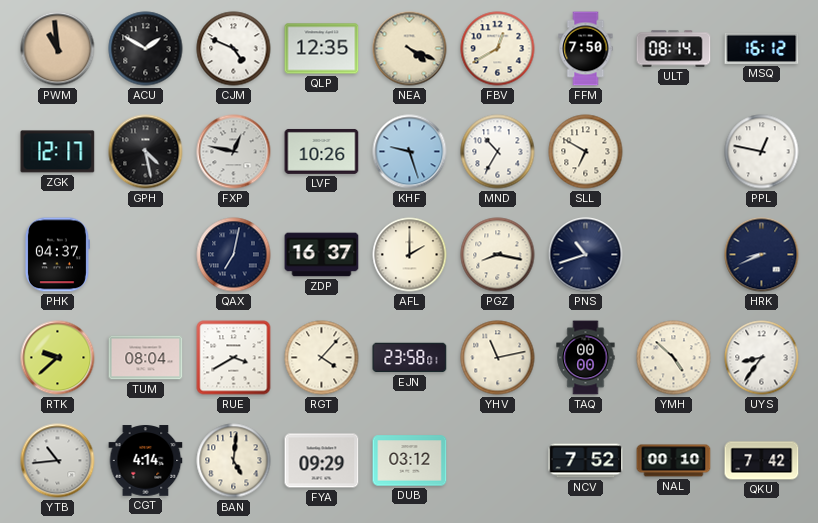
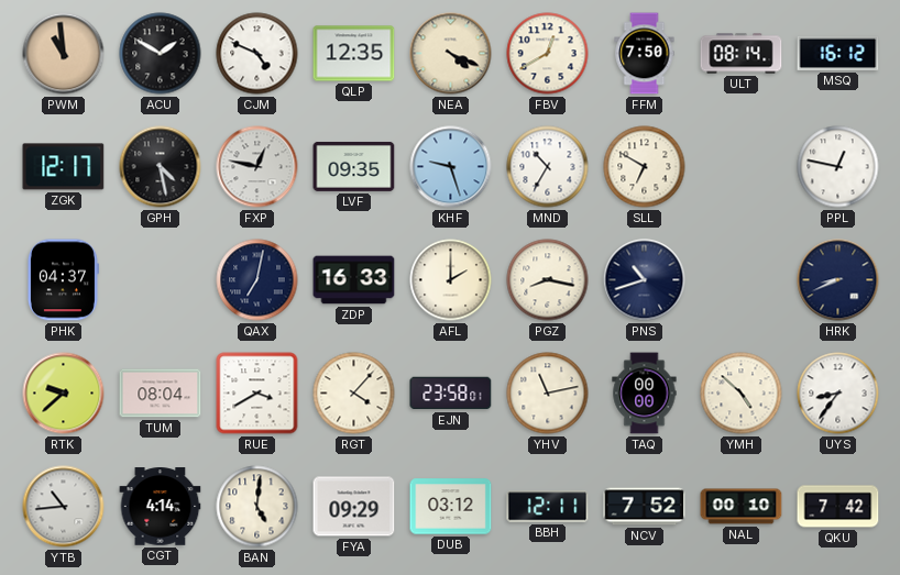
LVF: 10:26 -> 09:35 (354, 166)
ZDP: 16:37 -> 16:33 (354, 280)
BBH: none -> 12:11 (548, 507)
